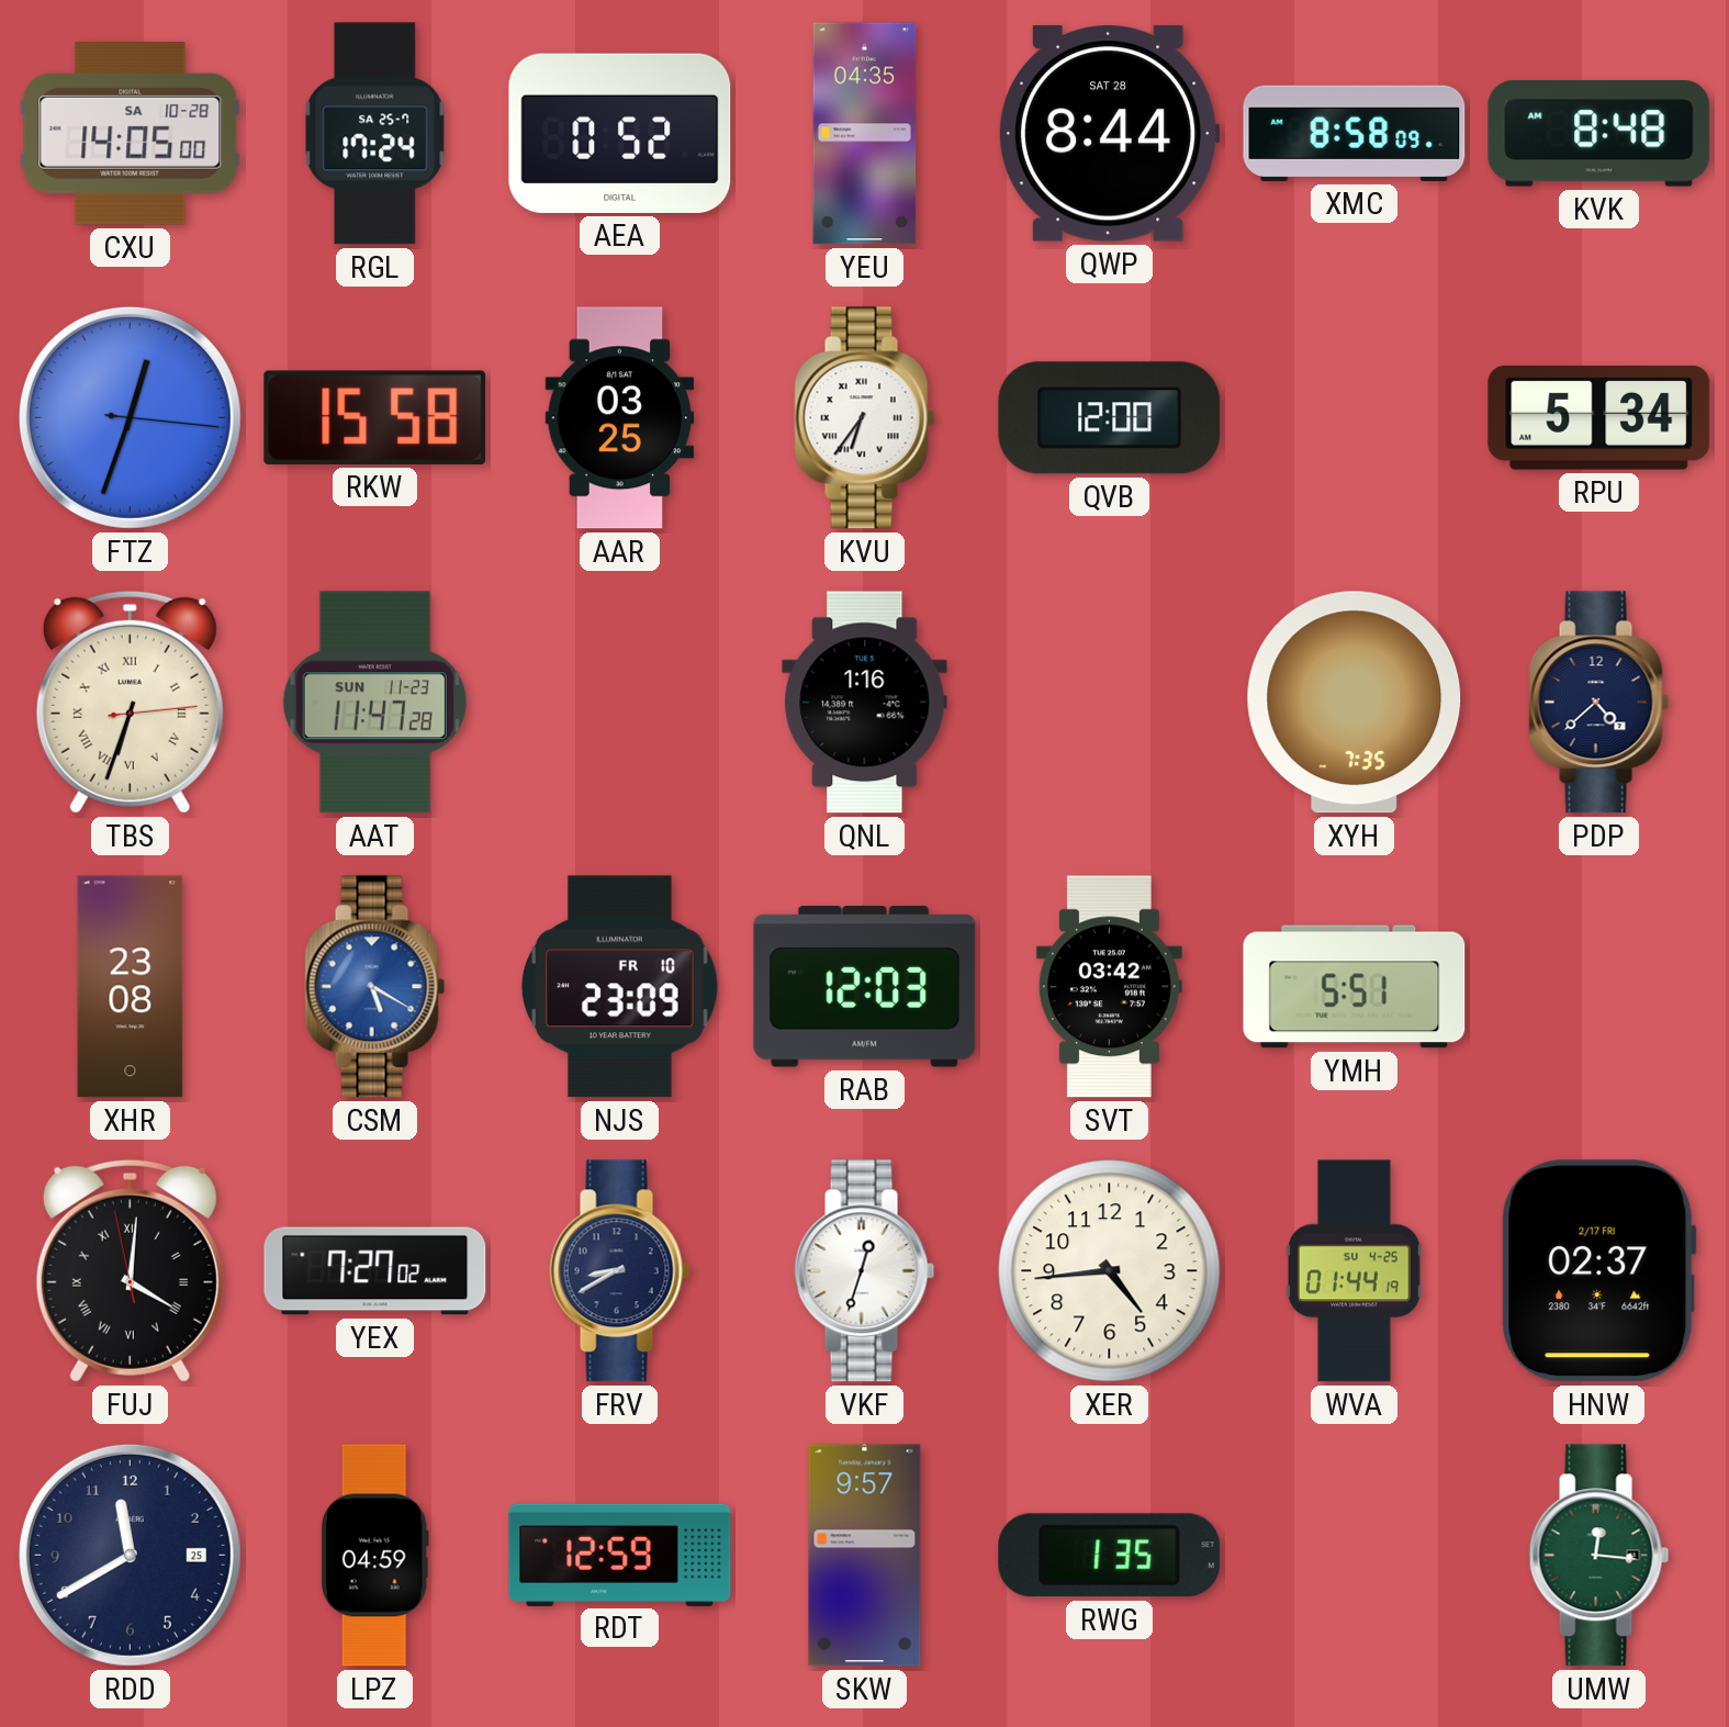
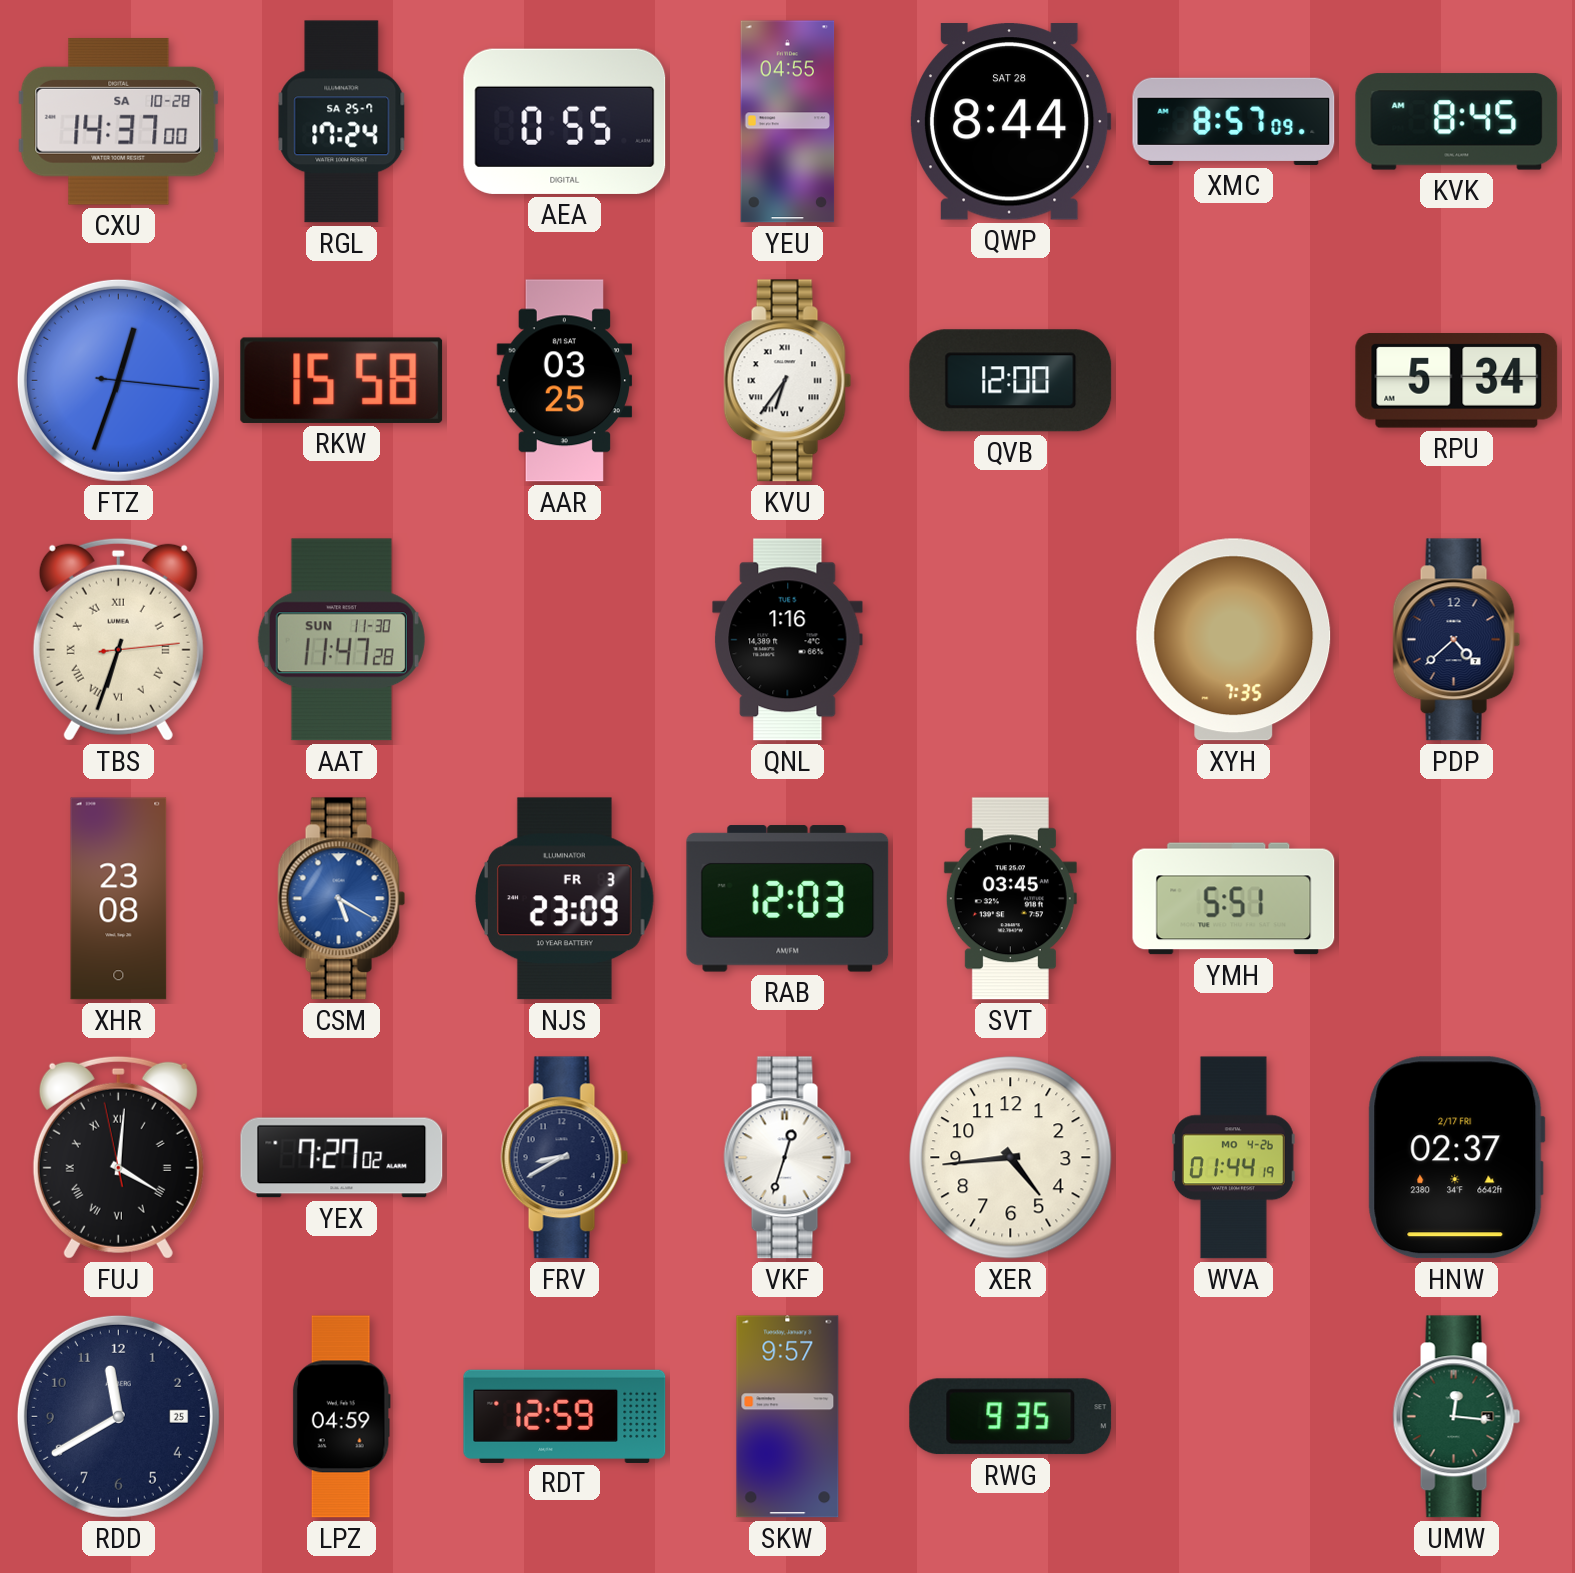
CXU: 14:05 -> 14:37 (119, 121)
AEA: 0:52 -> 0:55 (565, 121)
YEU: 04:35 -> 04:55 (788, 122)
XMC: 8:58 -> 8:57 (1234, 121)
KVK: 8:48 -> 8:45 (1457, 122)
AAT date: SUN 11-23 -> SUN 11-30 (341, 640)
NJS date: FR 10 -> FR 3 (564, 899)
SVT: 03:42 -> 03:45 (1010, 899)
WVA date: SU 4-25 -> MO 4-26 (1233, 1158)
RWG: 1:35 -> 9:35 (1011, 1417)
